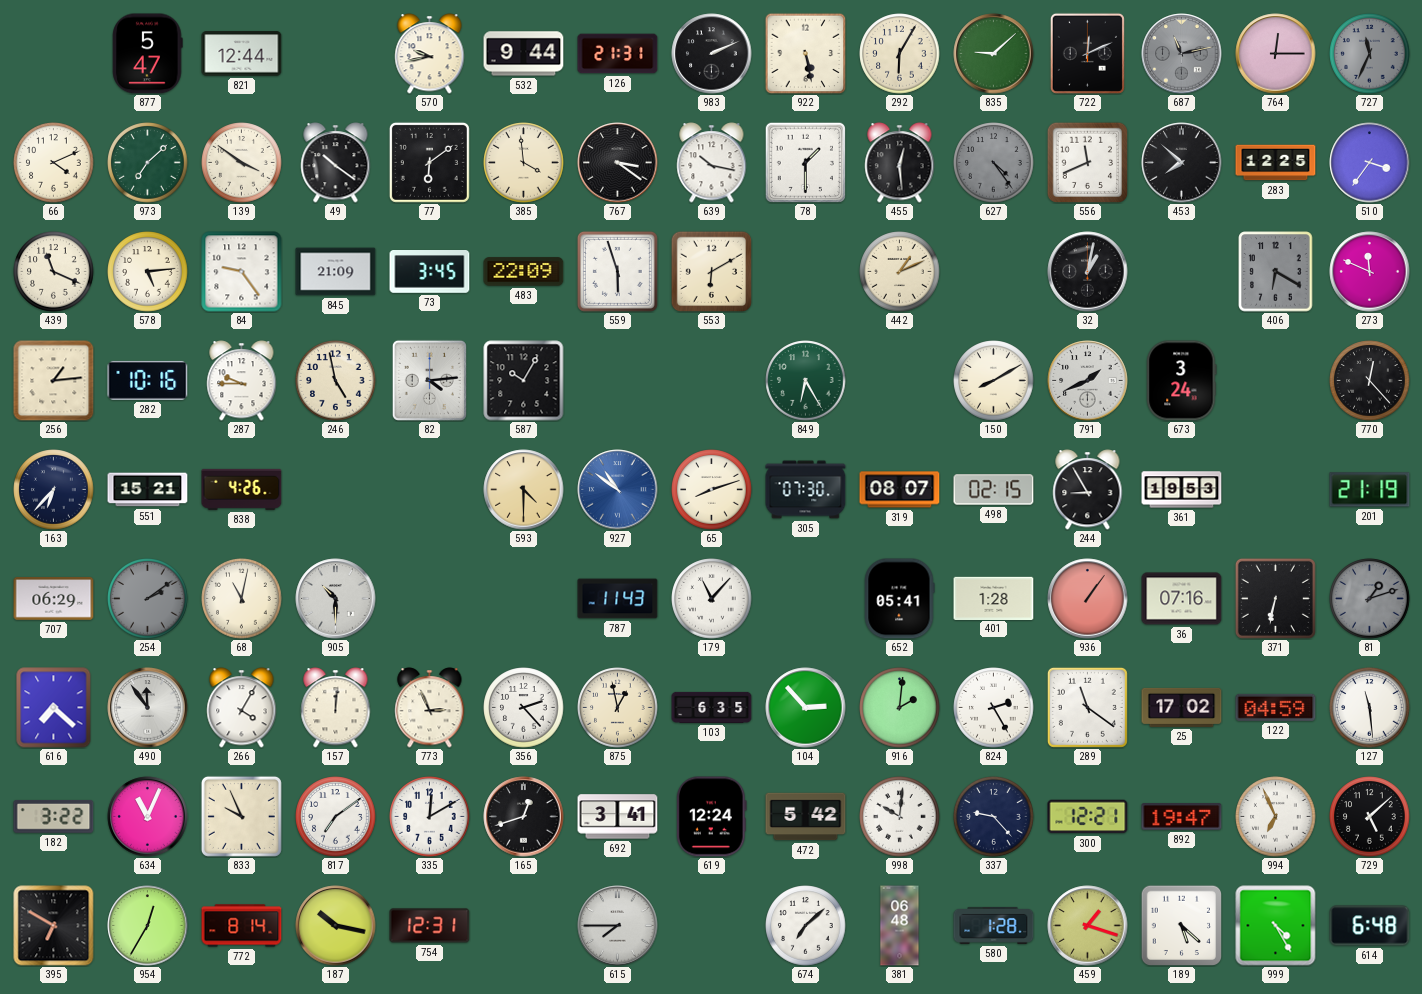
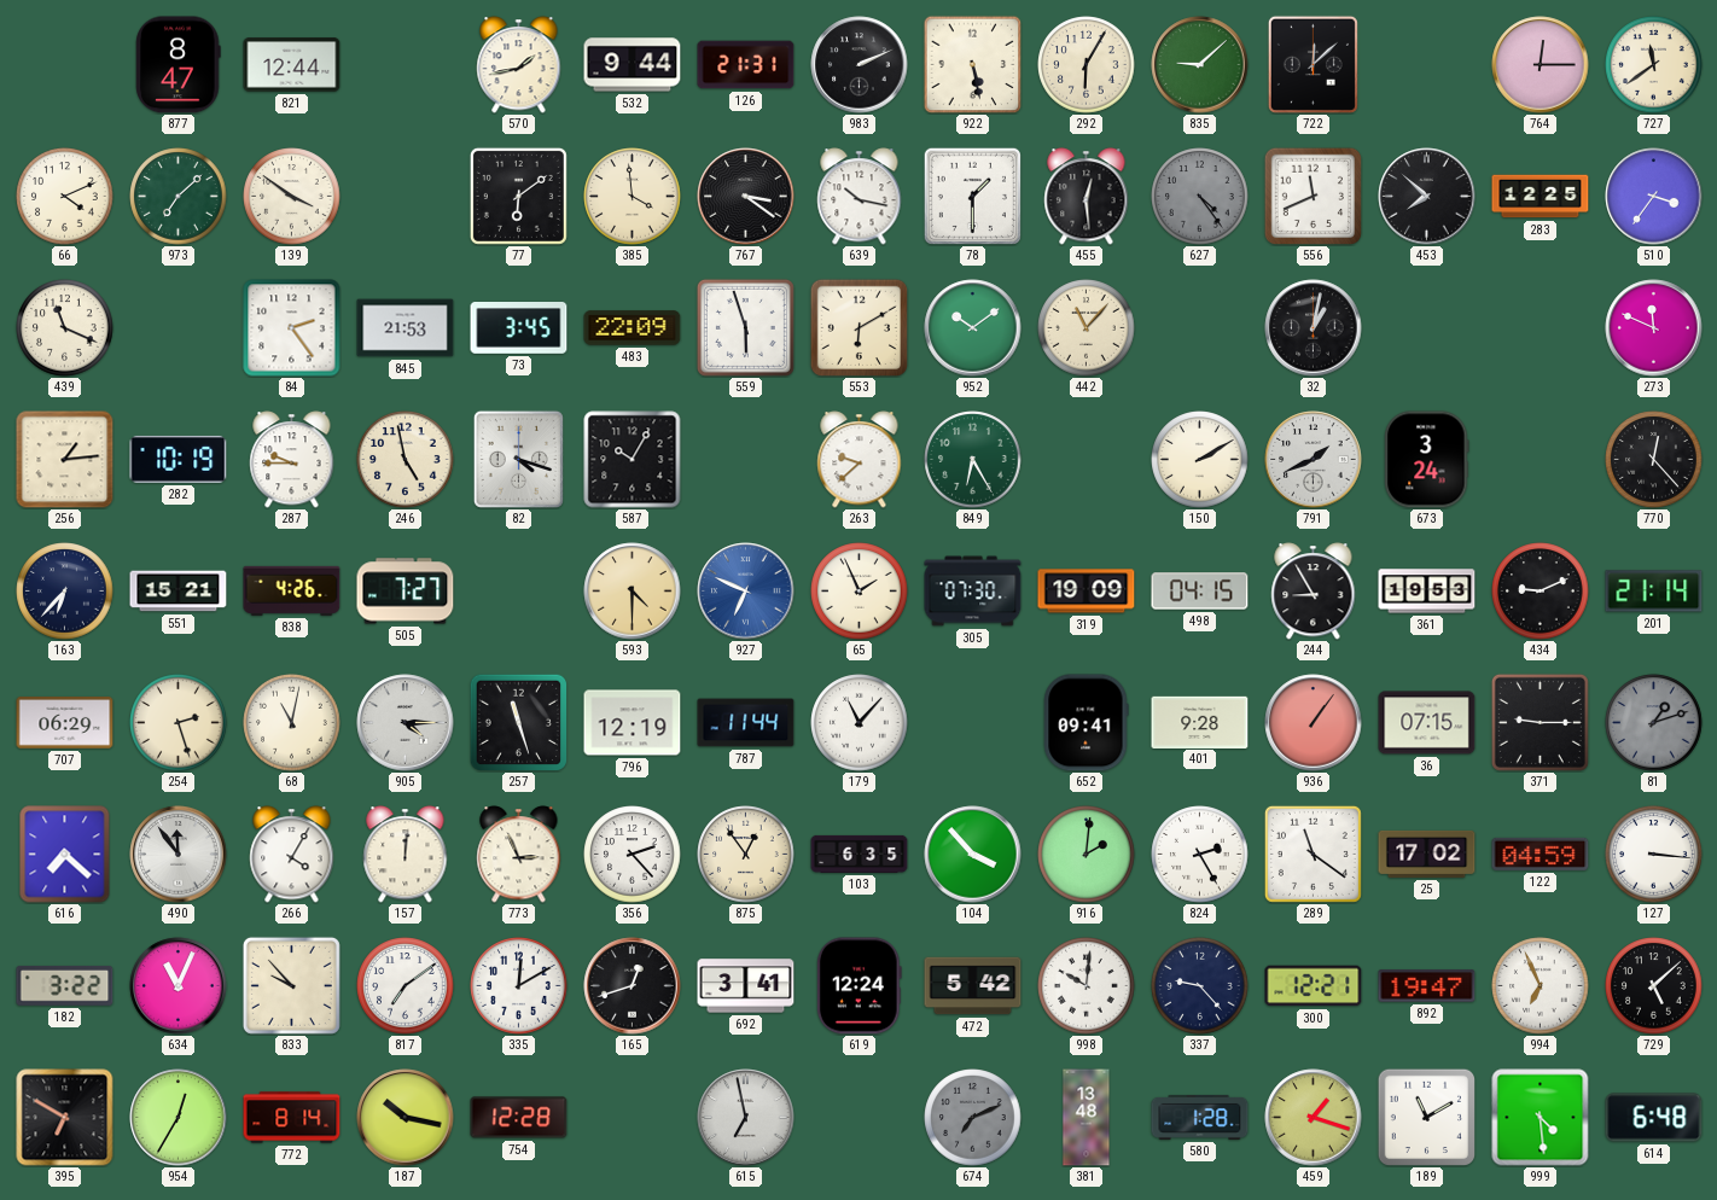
877: 5:47 -> 8:47 (179, 65)
570: 9:43 -> 1:43 (519, 65)
722: 12:11 -> 12:08 (1313, 64)
687: 11:13 -> none (1182, 54)
727: 11:34 -> 11:39 (1654, 65)
727 dial: grey -> cream (1654, 65)
49: 10:21 -> none (336, 163)
578: 5:14 -> none (148, 272)
84: 9:24 -> 2:24 (292, 328)
845: 21:09 -> 21:53 (406, 328)
952: none -> 10:09 (973, 328)
442: 1:11 -> 11:07 (1087, 328)
406: 6:20 -> none (1276, 272)
282: 10:16 -> 10:19 (179, 459)
82: 4:14 -> 4:18 (518, 459)
263: none -> 9:38 (860, 460)
150: 8:10 -> 2:10 (1200, 460)
505: none -> 7:27 (406, 592)
927: 10:51 -> 6:49 (746, 592)
65: 8:12 -> 1:56 (860, 592)
319: 08:07 -> 19:09 (1087, 592)
498: 02:15 -> 04:15 (1200, 592)
434: none -> 9:11 (1541, 592)
201: 21:19 -> 21:14 (1654, 592)
254: 2:09 -> 2:27 (179, 723)
254 dial: grey -> cream (179, 723)
905: 10:30 -> 4:15 (406, 723)
257: none -> 11:27 (518, 722)
796: none -> 12:19 (633, 723)
787: 11:43 -> 11:44 (746, 723)
652: 05:41 -> 09:41 (1087, 723)
401: 1:28 -> 9:28 (1200, 722)
36: 07:16 -> 07:15 (1427, 723)
371: 6:32 -> 9:15 (1540, 722)
875: 12:58 -> 12:54 (746, 855)
104: 2:53 -> 3:53 (973, 855)
127: 11:29 -> 3:16 (1654, 855)
833: 9:56 -> 9:53 (291, 985)
754: 12:31 -> 12:28 (519, 1118)
615: 7:45 -> 6:58 (746, 1118)
674: 7:08 -> 7:11 (973, 1118)
674 dial: white -> grey (973, 1118)
381: 06:48 -> 13:48 (1087, 1118)
189: 5:22 -> 11:10 (1426, 1117)
999: 4:25 -> 4:29 (1541, 1118)
